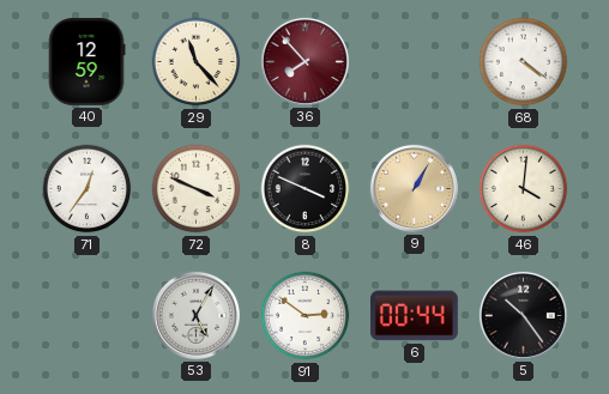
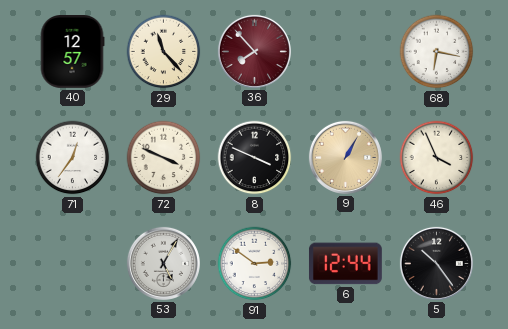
40: 12:59 -> 12:57 (72, 52)
68: 4:21 -> 6:17 (437, 52)
46: 4:01 -> 3:56 (437, 158)
6: 00:44 -> 12:44 (345, 264)
